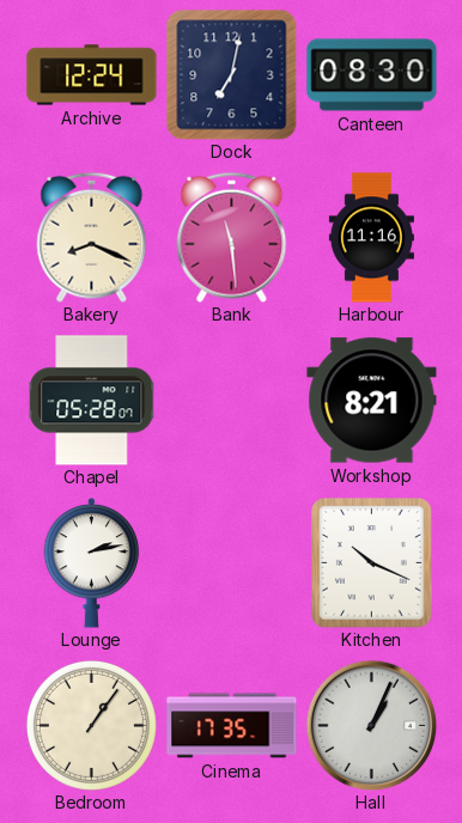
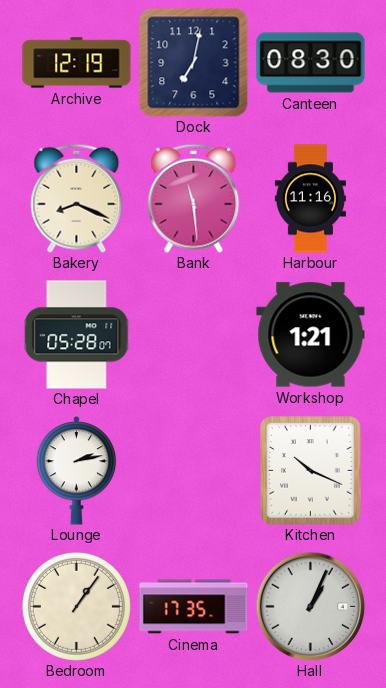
Archive: 12:24 -> 12:19 (77, 63)
Workshop: 8:21 -> 1:21 (311, 335)
